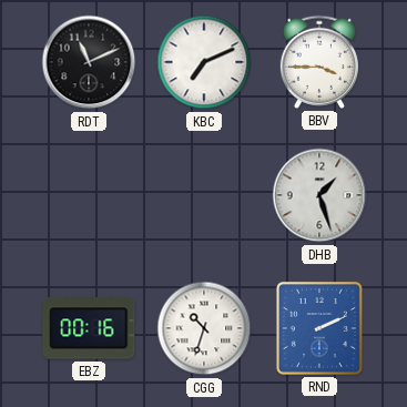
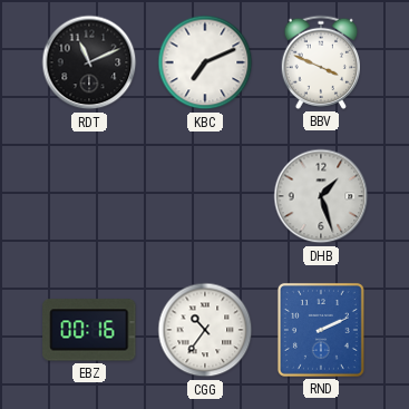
BBV: 3:45 -> 3:49 (320, 62)
CGG: 10:33 -> 10:36 (205, 330)
